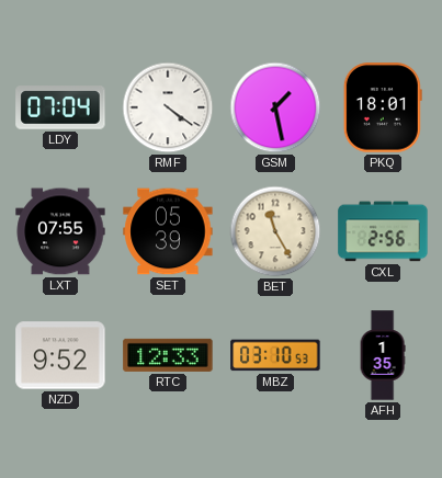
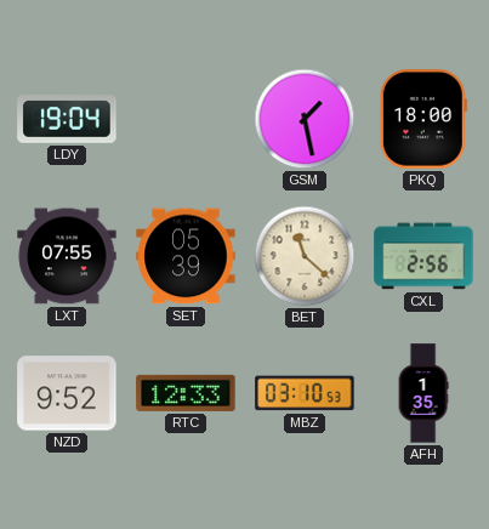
LDY: 07:04 -> 19:04 (67, 119)
RMF: 4:21 -> none (168, 107)
PKQ: 18:01 -> 18:00 (423, 119)
BET: 11:25 -> 11:22 (305, 256)
